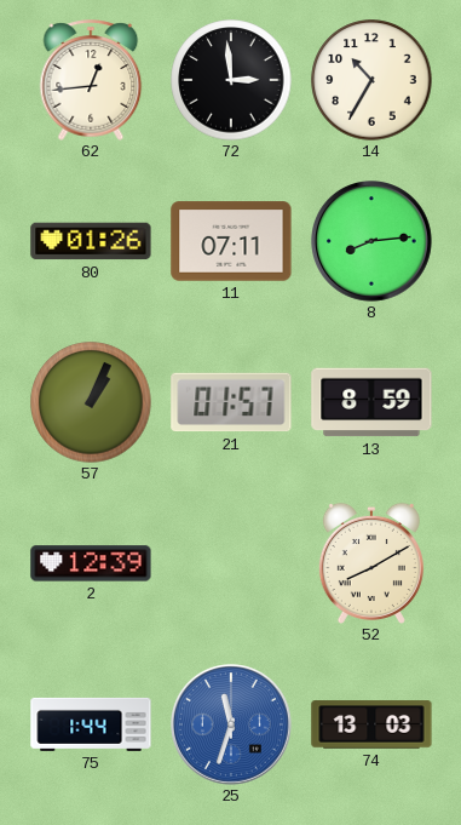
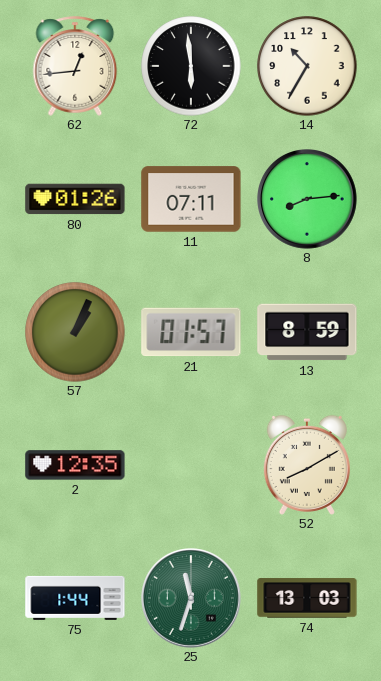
72: 2:59 -> 5:59 (191, 66)
2: 12:39 -> 12:35 (75, 465)
25 dial: blue -> green (192, 599)
